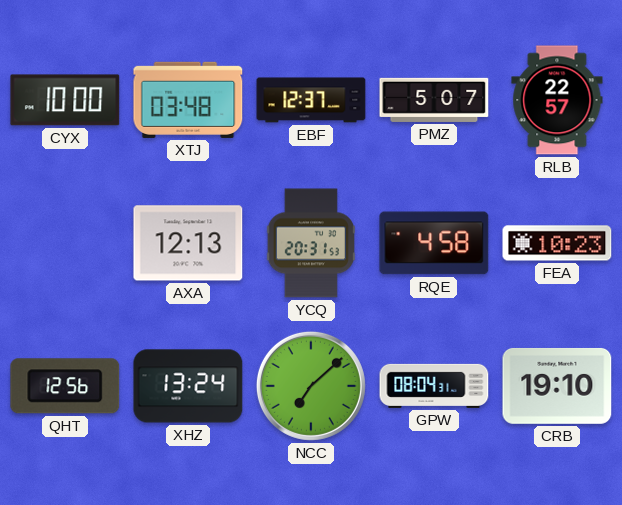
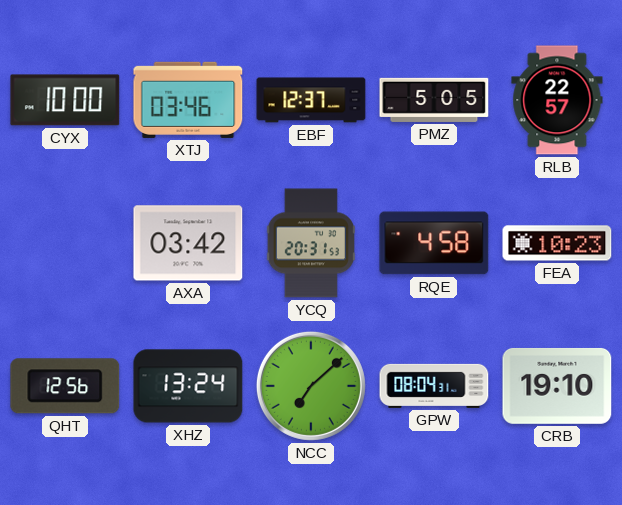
XTJ: 03:48 -> 03:46 (188, 100)
PMZ: 5:07 -> 5:05 (434, 100)
AXA: 12:13 -> 03:42 (188, 243)
